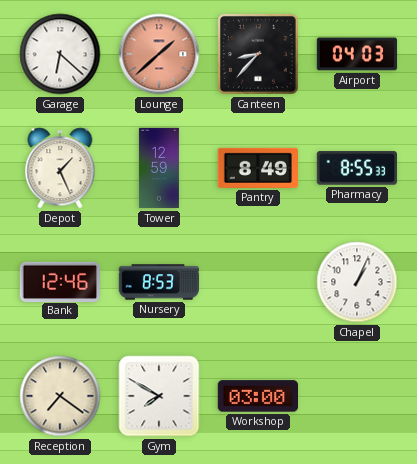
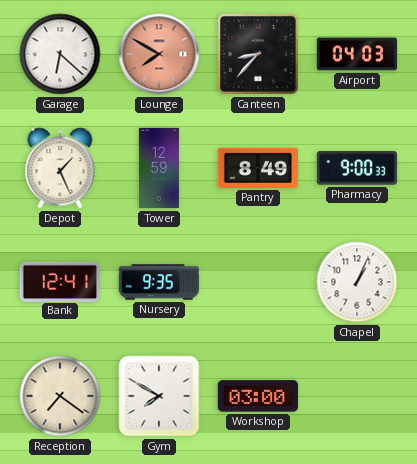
Lounge: 1:38 -> 7:50 (159, 54)
Pharmacy: 8:55 -> 9:00 (356, 168)
Bank: 12:46 -> 12:41 (60, 281)
Nursery: 8:53 -> 9:35 (159, 282)
